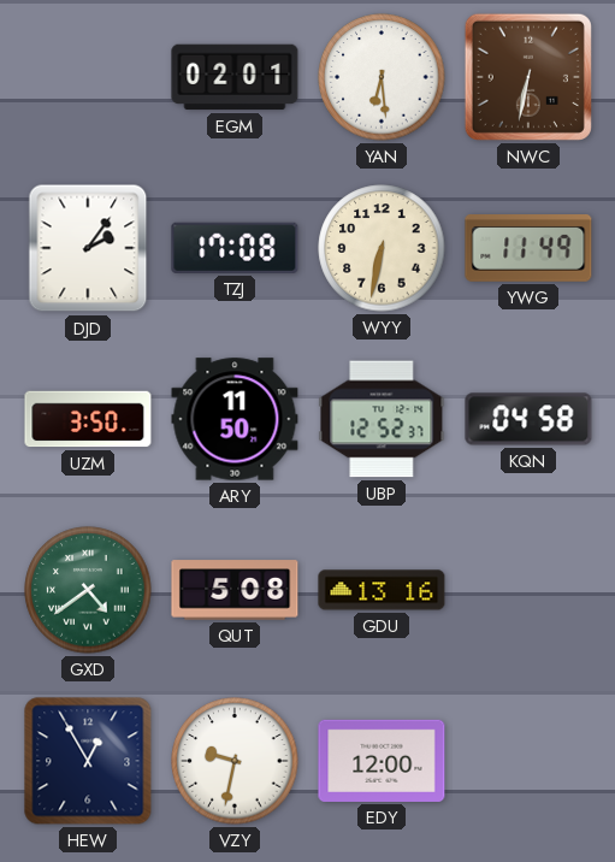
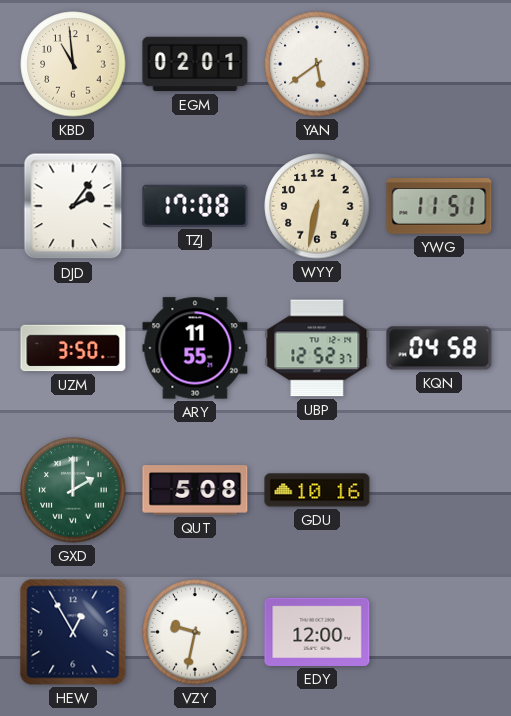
KBD: none -> 10:59 (73, 64)
YAN: 6:29 -> 5:39 (317, 64)
NWC: 6:32 -> none (528, 77)
YWG: 11:49 -> 11:51 (439, 207)
ARY: 11:50 -> 11:55 (195, 348)
GXD: 4:39 -> 2:00 (73, 490)
GDU: 13:16 -> 10:16 (317, 490)
